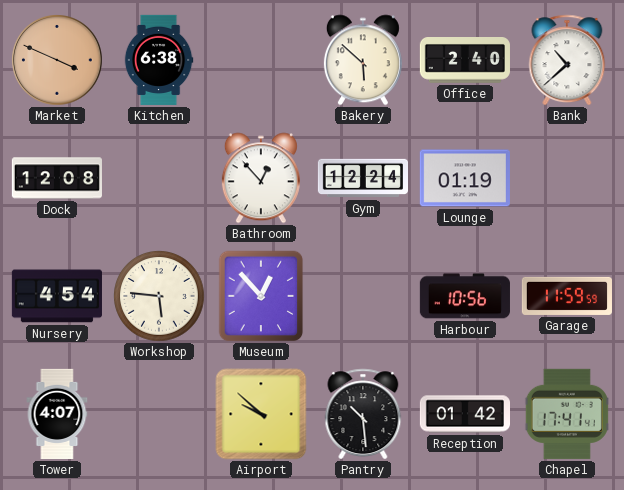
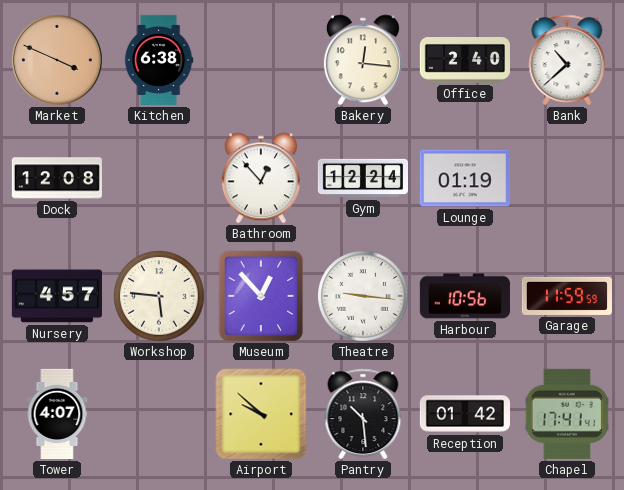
Bakery: 5:52 -> 12:16 (363, 60)
Nursery: 4:54 -> 4:57 (57, 296)
Theatre: none -> 9:16 (363, 296)
